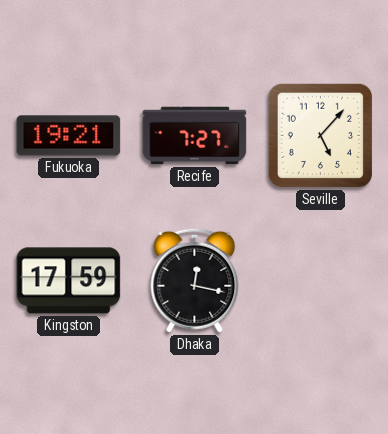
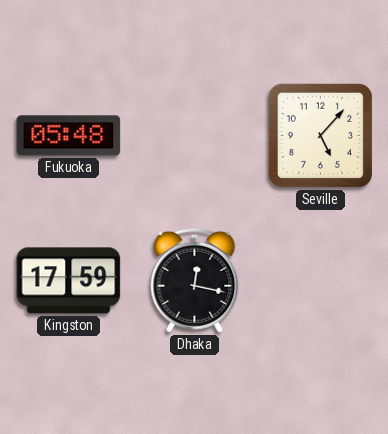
Fukuoka: 19:21 -> 05:48 (69, 136)
Recife: 7:27 -> none (195, 136)
